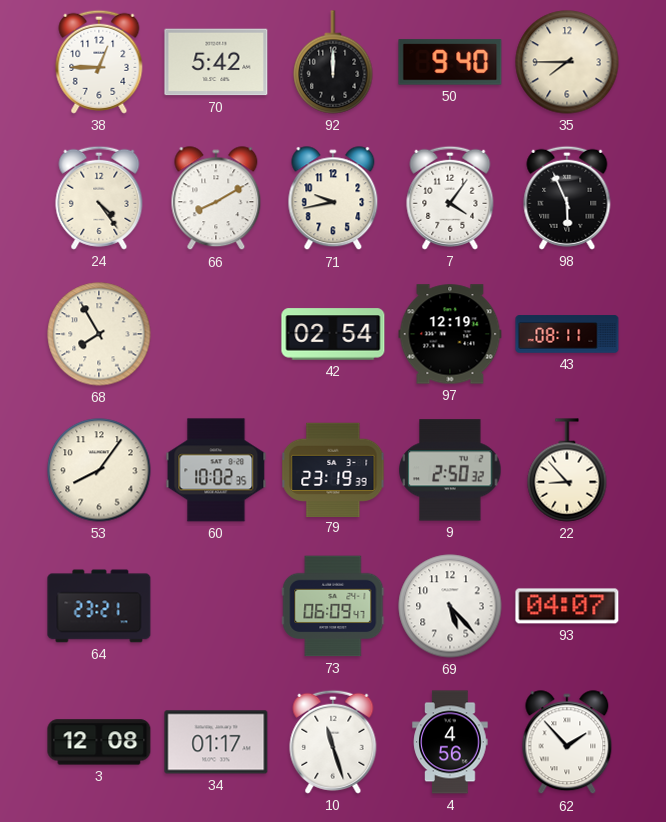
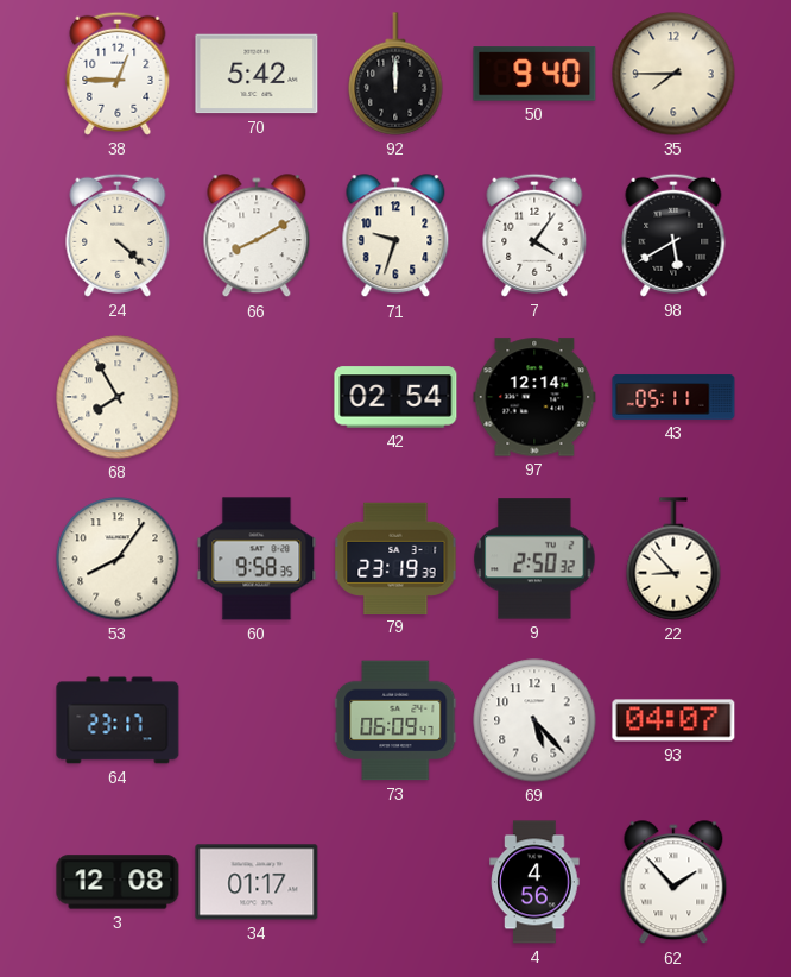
24: 4:24 -> 4:22 (118, 235)
71: 9:43 -> 9:33 (395, 237)
98: 5:56 -> 5:40 (673, 235)
97: 12:19 -> 12:14 (534, 397)
43: 08:11 -> 05:11 (673, 397)
60: 10:02 -> 9:58 (257, 559)
64: 23:21 -> 23:17 (118, 720)
10: 11:27 -> none (333, 742)
